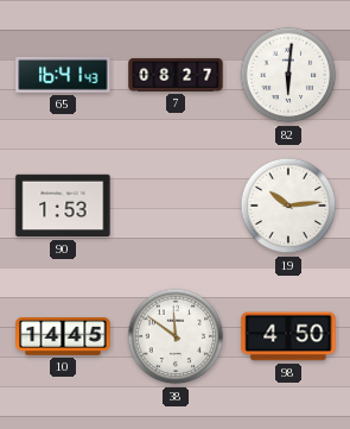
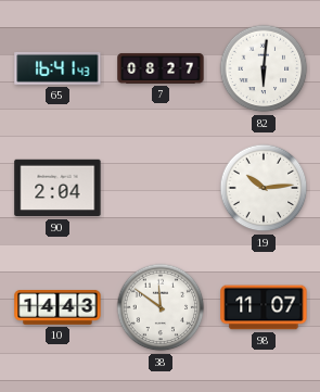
90: 1:53 -> 2:04 (57, 188)
10: 14:45 -> 14:43 (57, 308)
98: 4:50 -> 11:07 (264, 307)
